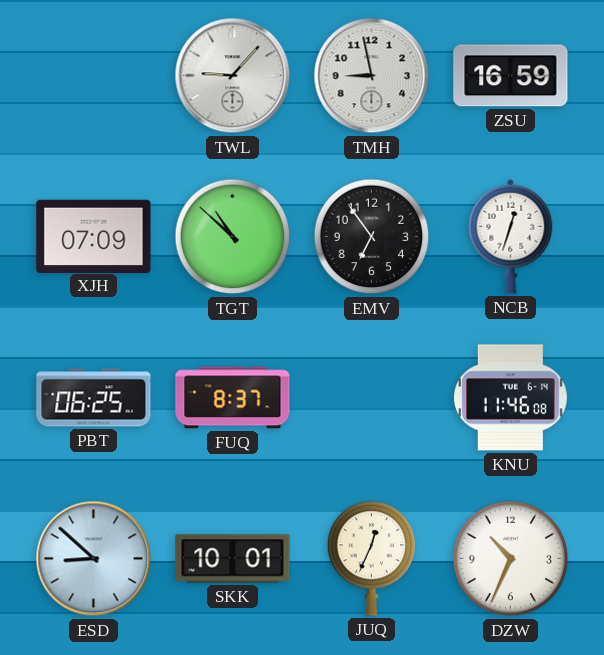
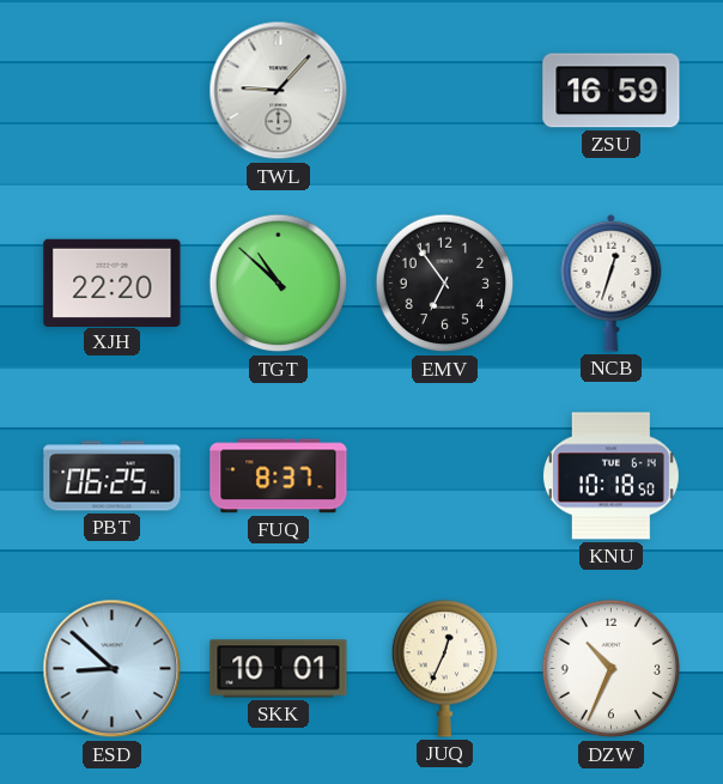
TMH: 8:58 -> none (372, 76)
XJH: 07:09 -> 22:20 (113, 282)
KNU: 11:46 -> 10:18 (610, 476)
